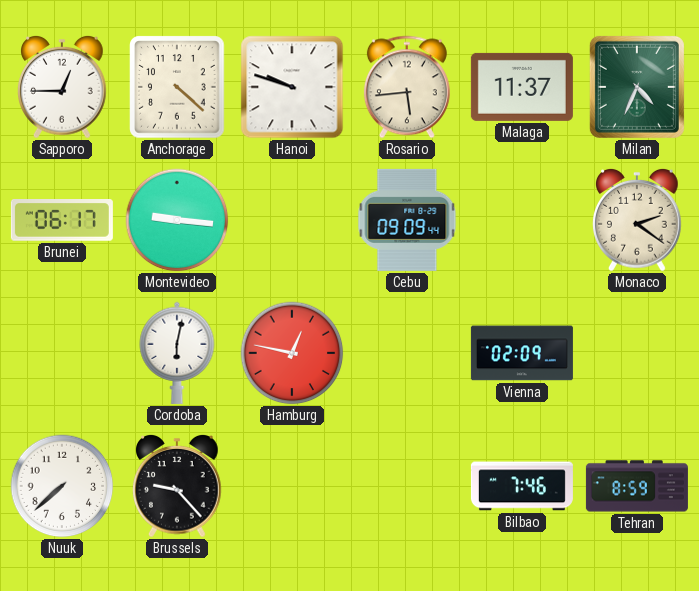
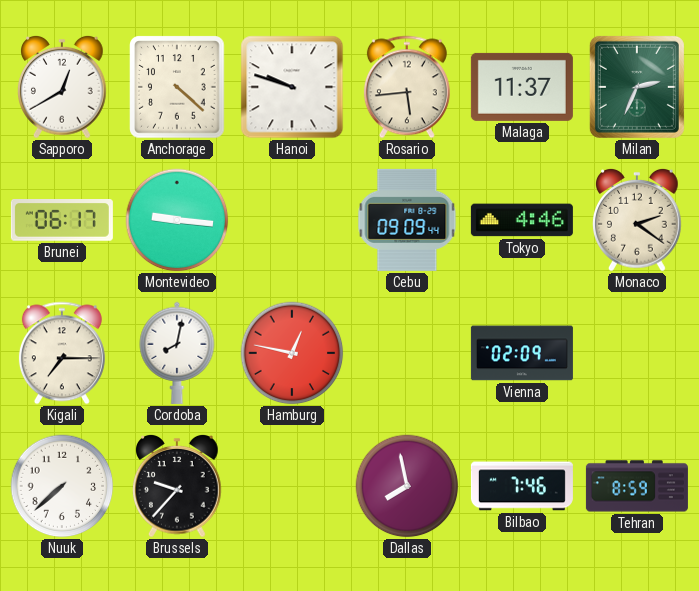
Sapporo: 12:45 -> 12:40 (63, 87)
Milan: 4:34 -> 2:34 (637, 87)
Tokyo: none -> 4:46 (522, 220)
Kigali: none -> 7:15 (62, 353)
Cordoba: 6:02 -> 8:02 (177, 353)
Brussels: 9:23 -> 9:37 (178, 486)
Dallas: none -> 7:58 (407, 486)
